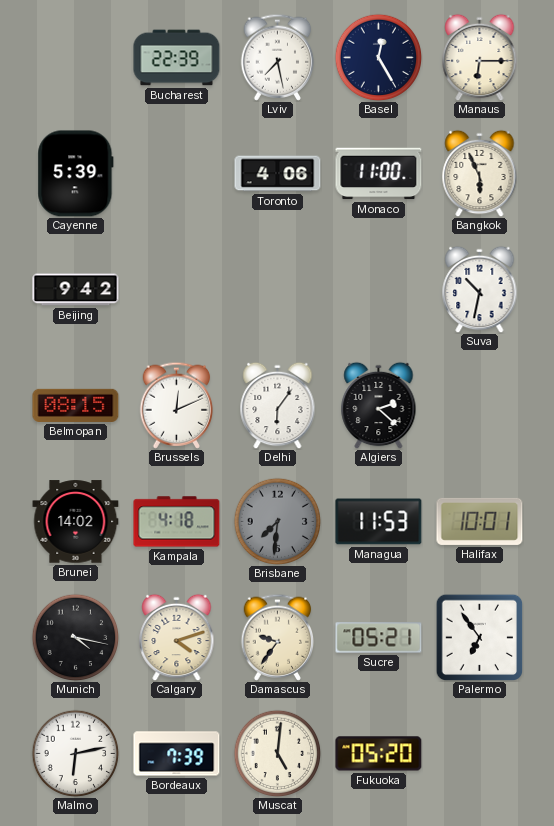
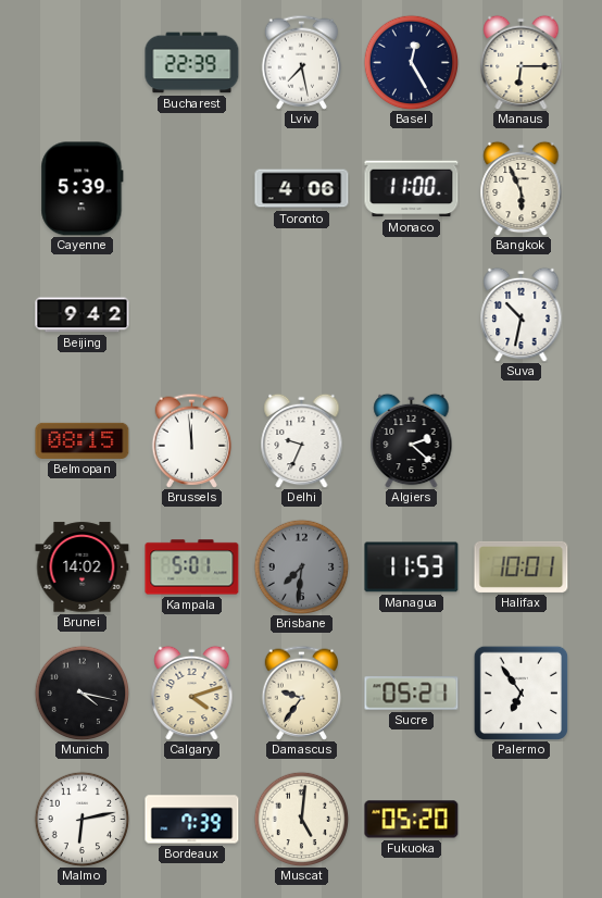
Brussels: 12:11 -> 11:59 (192, 440)
Delhi: 6:06 -> 9:34 (302, 440)
Kampala: 4:18 -> 5:01 (192, 568)
